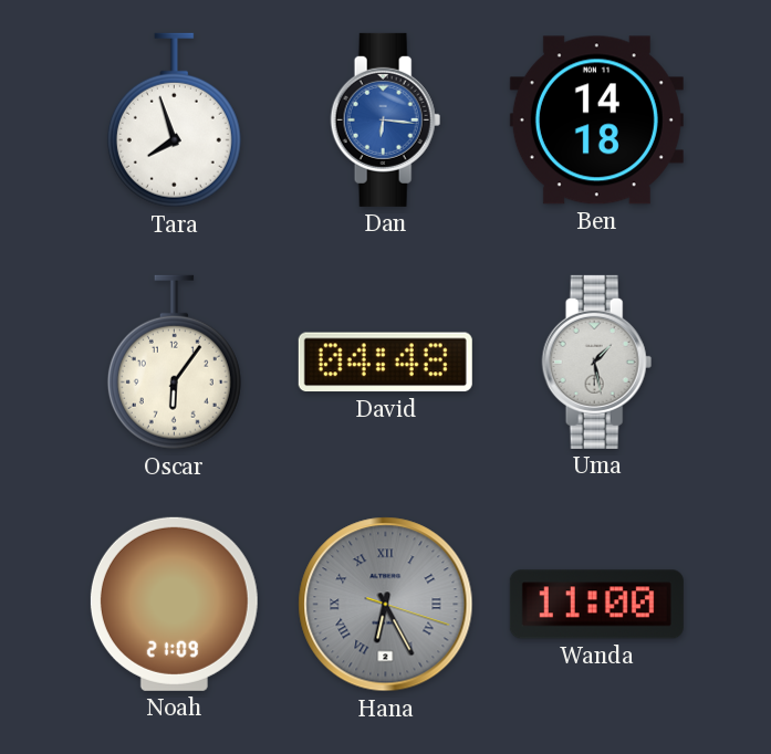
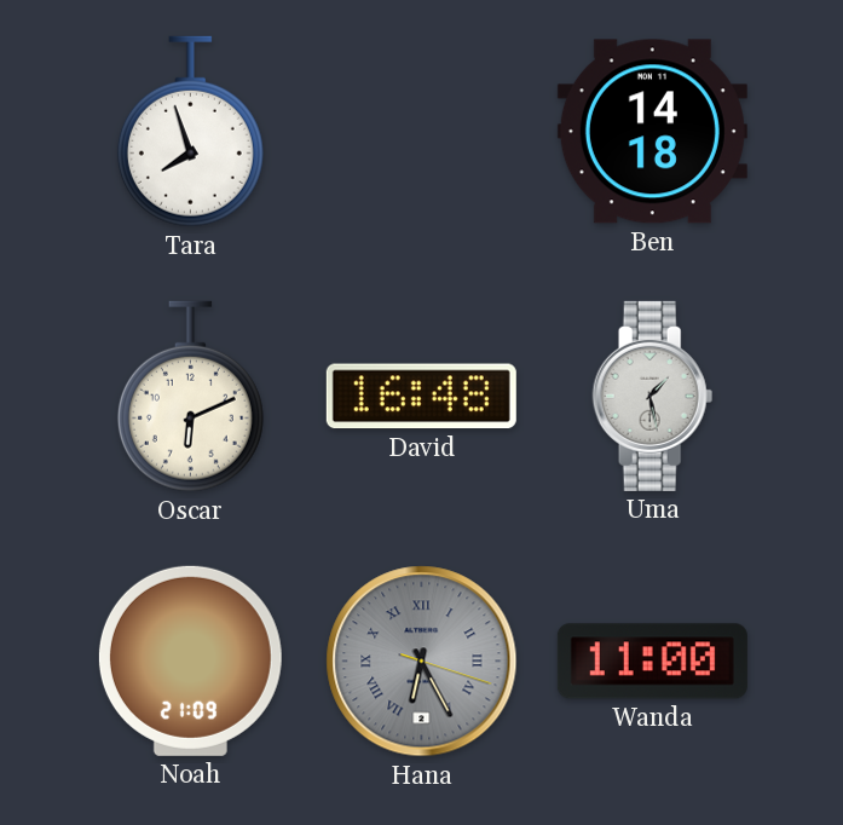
Dan: 6:16 -> none (386, 119)
Oscar: 6:06 -> 6:11 (190, 397)
David: 04:48 -> 16:48 (421, 397)
